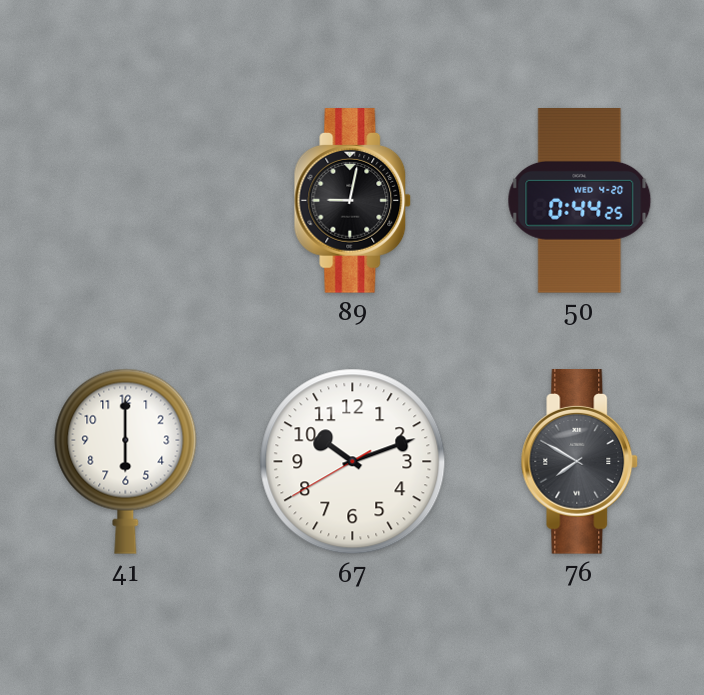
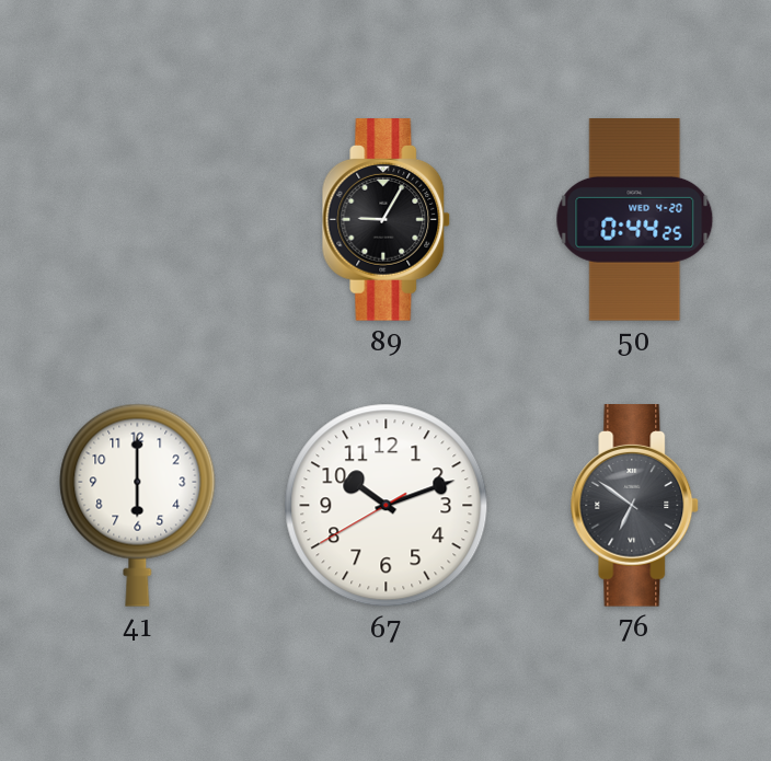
89: 9:02 -> 9:05 (387, 220)
76: 7:50 -> 6:51 (635, 506)
